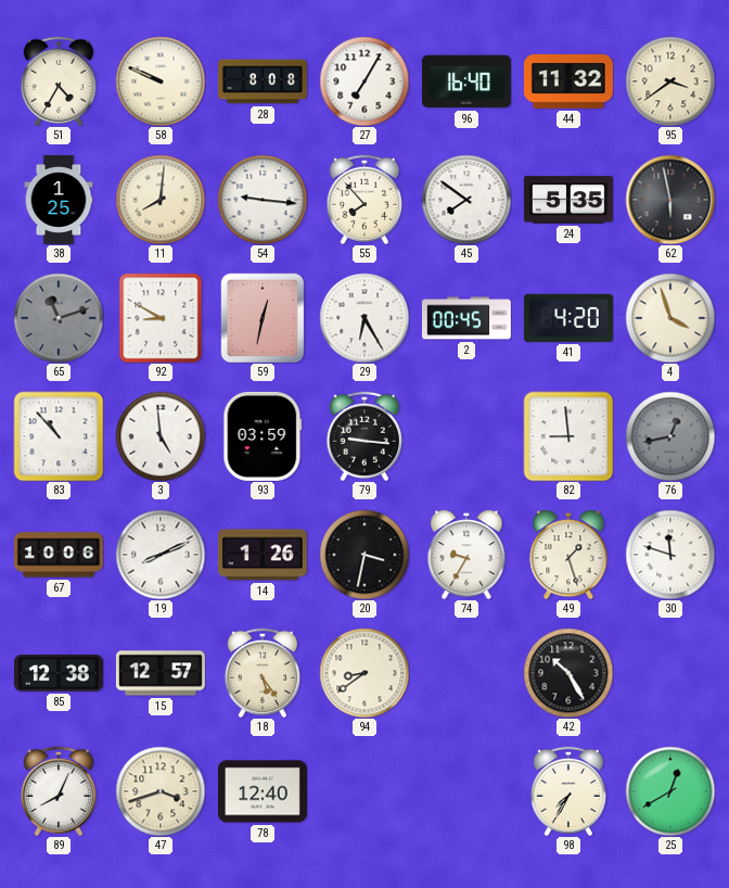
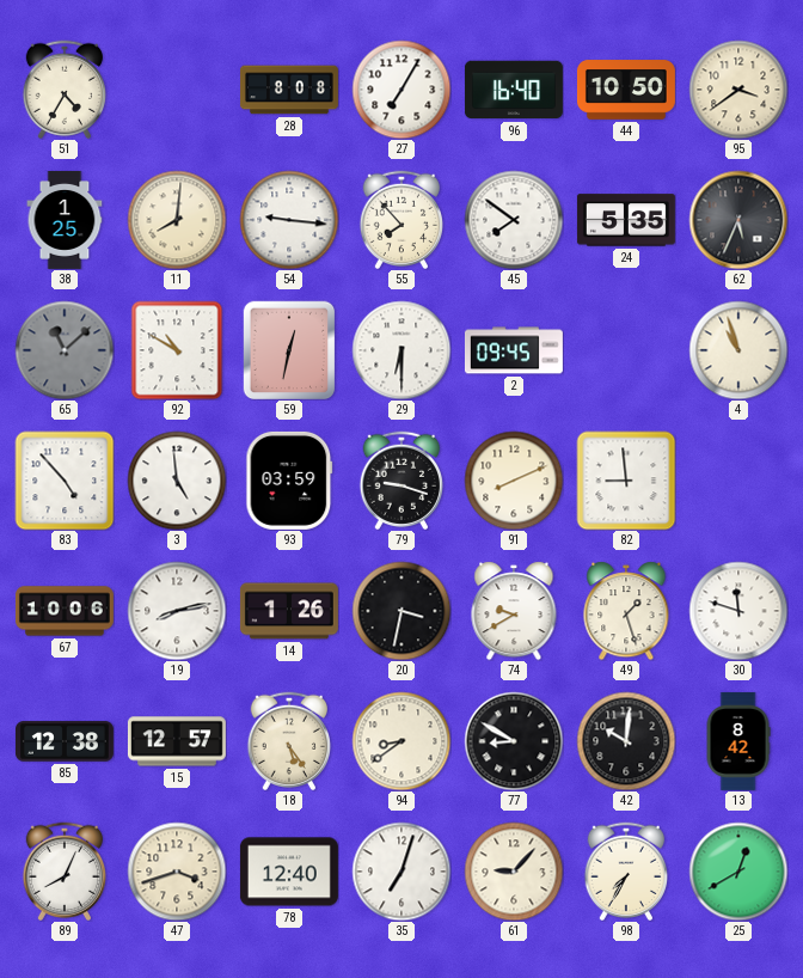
58: 9:49 -> none (161, 81)
44: 11:32 -> 10:50 (626, 90)
62: 5:58 -> 5:34 (738, 220)
65: 11:12 -> 11:08 (65, 350)
92: 8:50 -> 10:50 (177, 350)
29: 6:25 -> 6:30 (401, 350)
2: 00:45 -> 09:45 (514, 350)
41: 4:20 -> none (568, 318)
4: 3:57 -> 10:57 (738, 350)
83: 10:53 -> 4:53 (65, 481)
79: 9:16 -> 9:18 (400, 479)
91: none -> 8:11 (514, 481)
76: 12:43 -> none (670, 436)
19: 8:11 -> 8:13 (177, 611)
74: 9:35 -> 9:40 (514, 611)
77: none -> 8:50 (514, 741)
42: 10:25 -> 10:01 (626, 741)
13: none -> 8:42 (738, 741)
35: none -> 7:03 (401, 872)
61: none -> 9:07 (514, 872)
